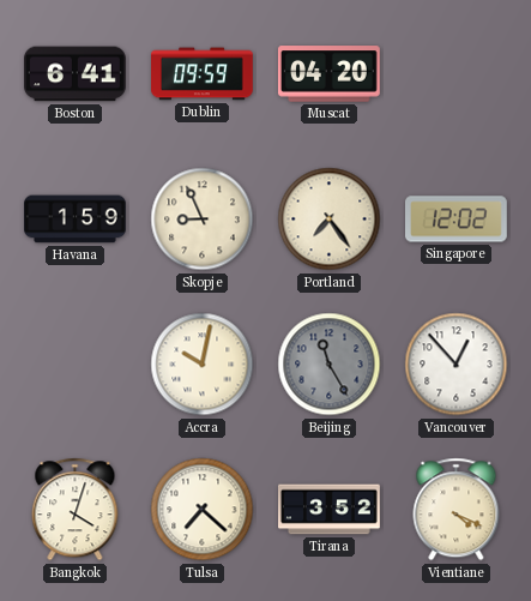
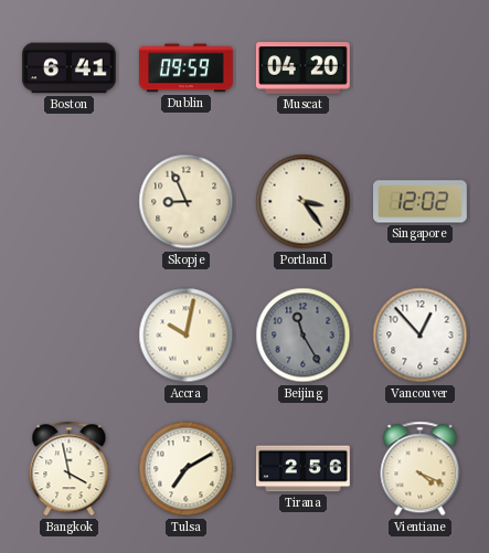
Havana: 1:59 -> none (76, 220)
Portland: 7:24 -> 3:24 (304, 202)
Bangkok: 4:03 -> 3:58 (70, 469)
Tulsa: 7:22 -> 7:10 (187, 469)
Tirana: 3:52 -> 2:56 (304, 469)
